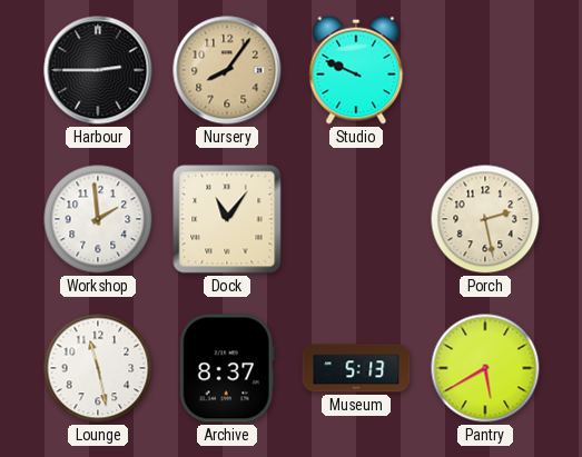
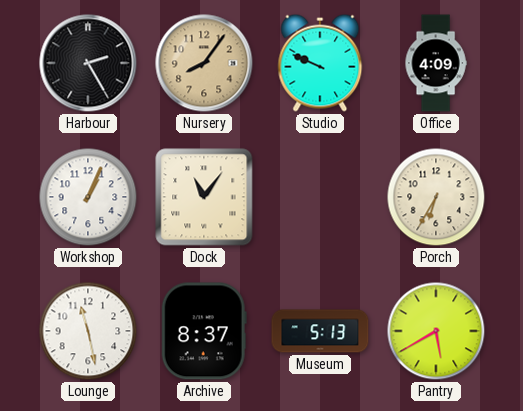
Harbour: 2:45 -> 2:25 (88, 63)
Office: none -> 4:09 (436, 63)
Workshop: 1:59 -> 1:04 (88, 197)
Porch: 2:28 -> 6:35 (436, 197)
